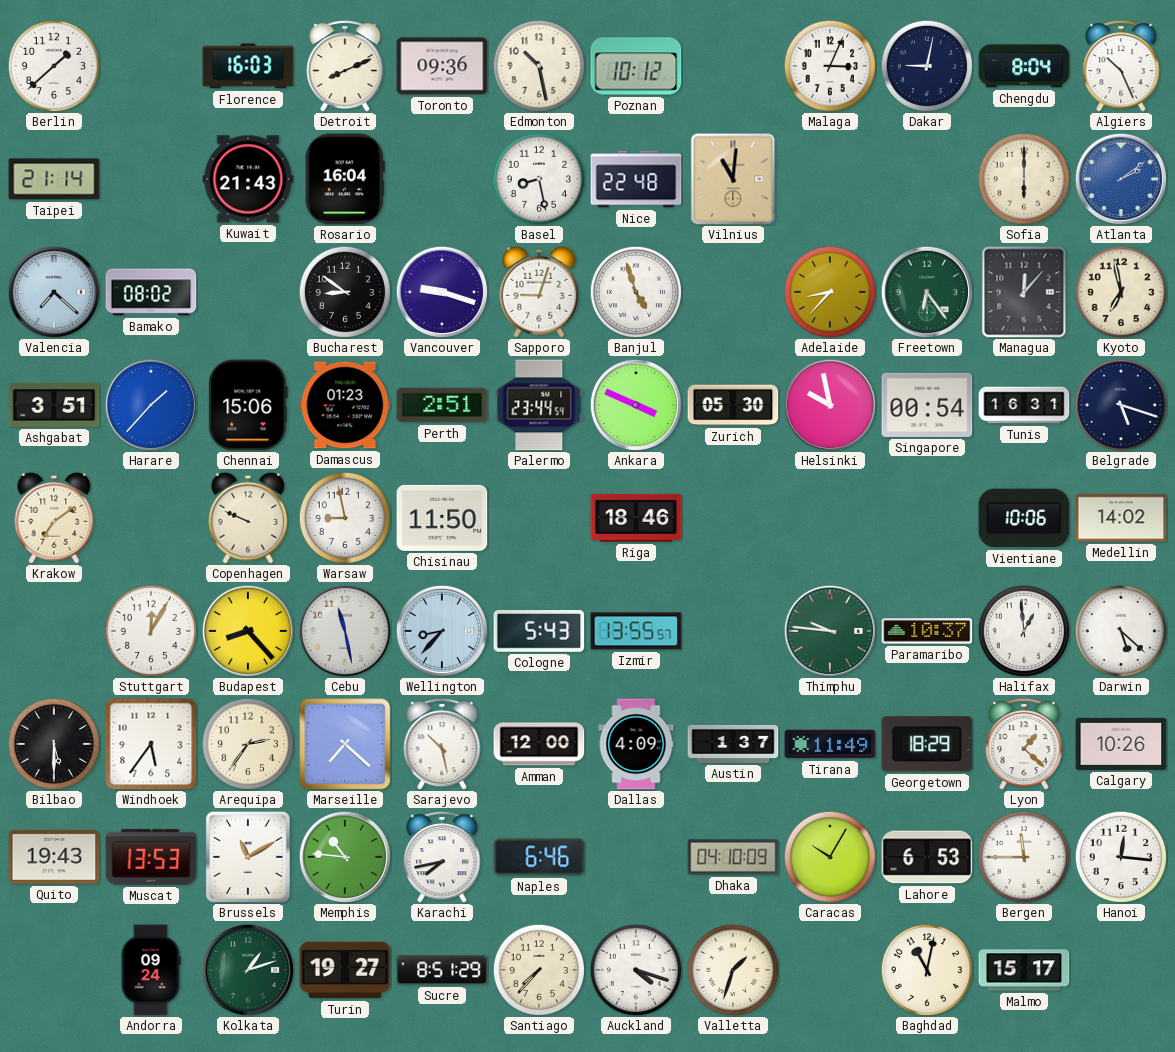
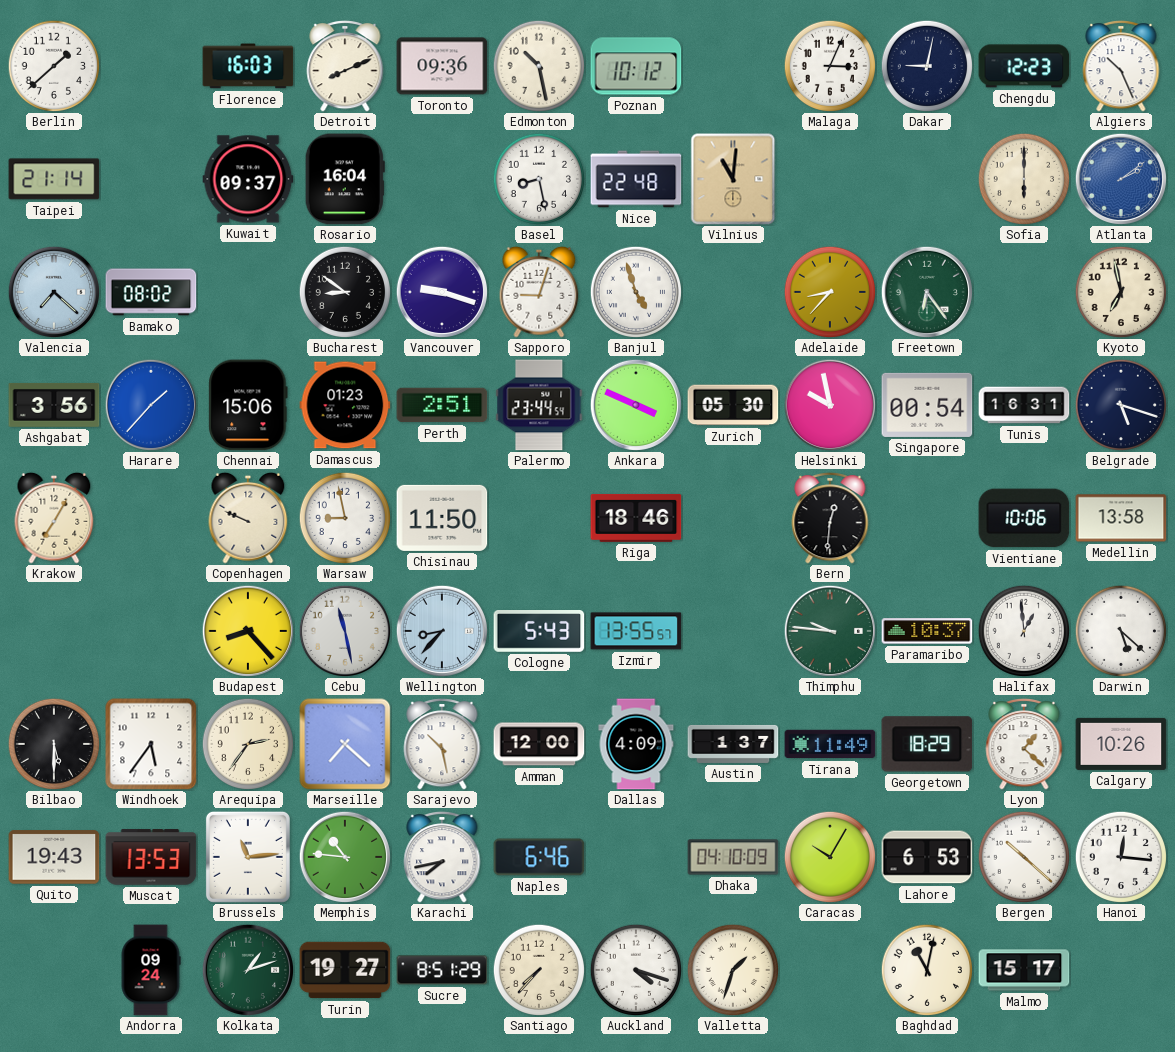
Chengdu: 8:04 -> 12:23 (1024, 66)
Kuwait: 21:43 -> 09:37 (248, 179)
Managua: 12:07 -> none (1024, 292)
Ashgabat: 3:51 -> 3:56 (54, 405)
Krakow: 7:09 -> 7:05 (54, 518)
Bern: none -> 12:31 (830, 519)
Medellin: 14:02 -> 13:58 (1121, 518)
Stuttgart: 12:05 -> none (150, 630)
Brussels: 11:10 -> 11:14 (248, 857)
Bergen: 11:45 -> 10:22 (1023, 856)
